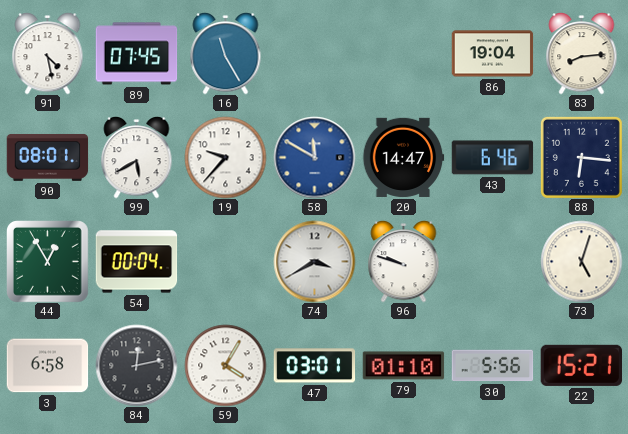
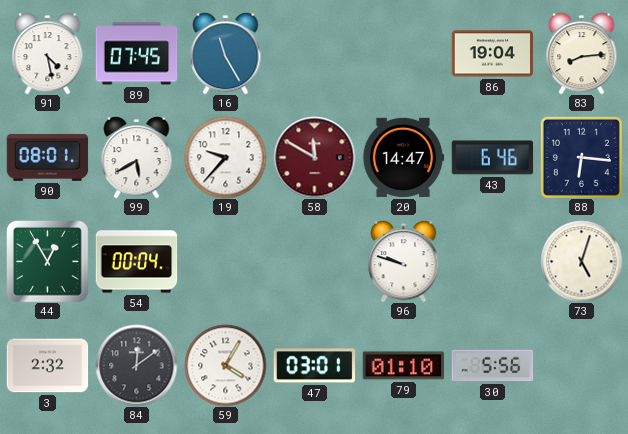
58 dial: blue -> burgundy (314, 157)
74: 3:40 -> none (314, 261)
3: 6:58 -> 2:32 (47, 366)
84: 12:13 -> 12:09 (136, 365)
22: 15:21 -> none (581, 365)
